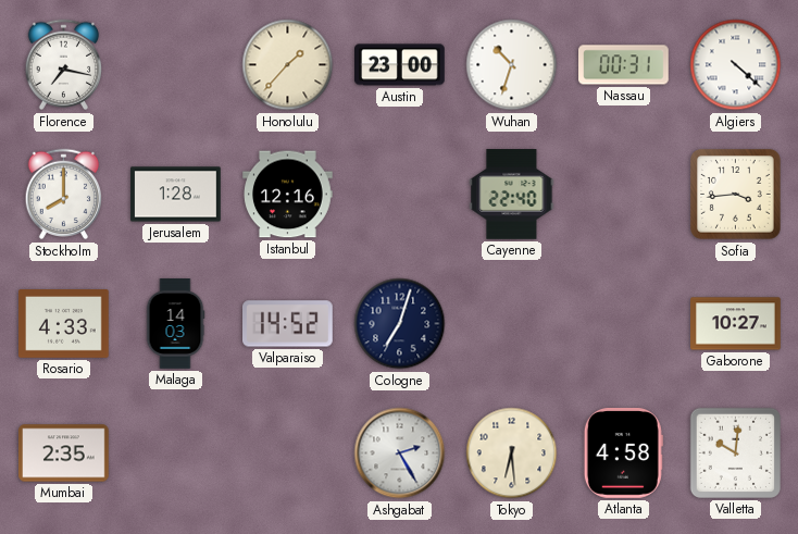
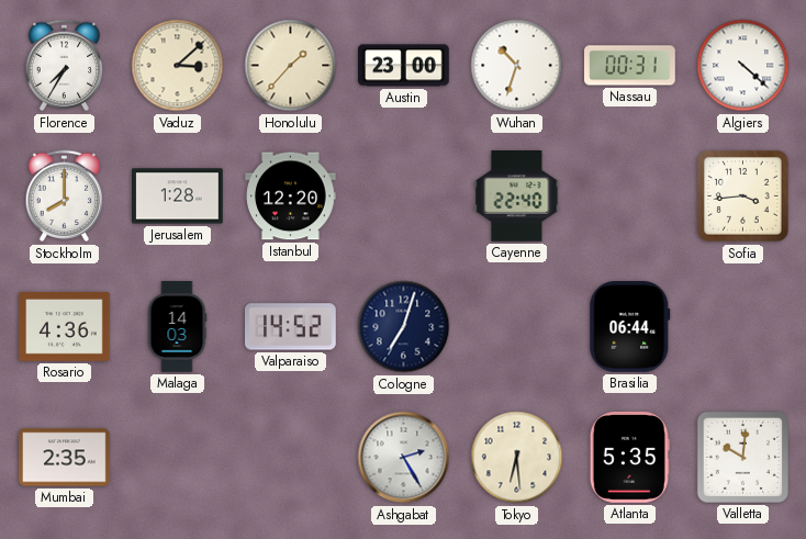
Florence: 7:17 -> 7:35 (65, 66)
Vaduz: none -> 3:08 (178, 66)
Istanbul: 12:16 -> 12:20 (291, 196)
Rosario: 4:33 -> 4:36 (65, 327)
Brasilia: none -> 06:44 (630, 327)
Gaborone: 10:27 -> none (736, 324)
Atlanta: 4:58 -> 5:35 (629, 458)
